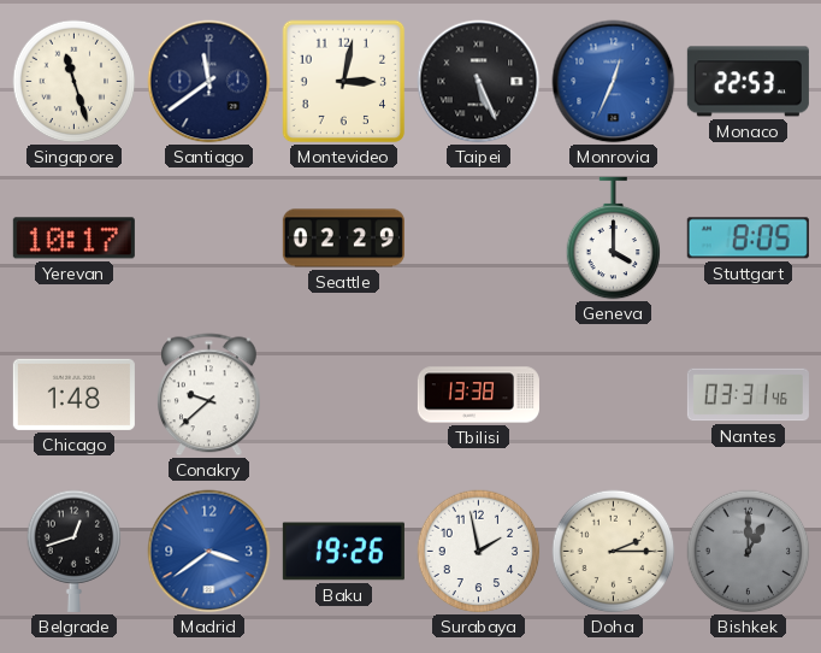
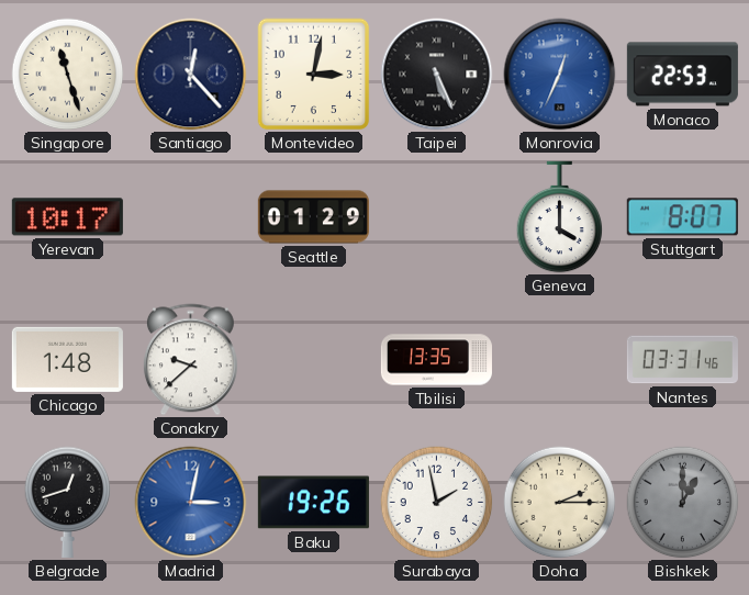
Santiago: 11:39 -> 12:23 (191, 75)
Seattle: 02:29 -> 01:29 (313, 217)
Stuttgart: 8:05 -> 8:07 (682, 217)
Tbilisi: 13:38 -> 13:35 (436, 360)
Madrid: 3:39 -> 3:02 (191, 503)
